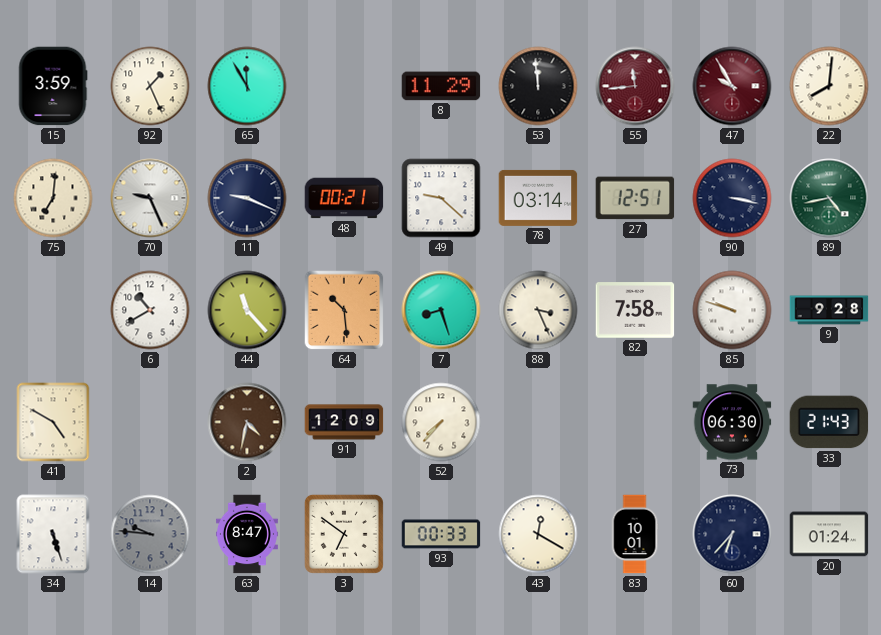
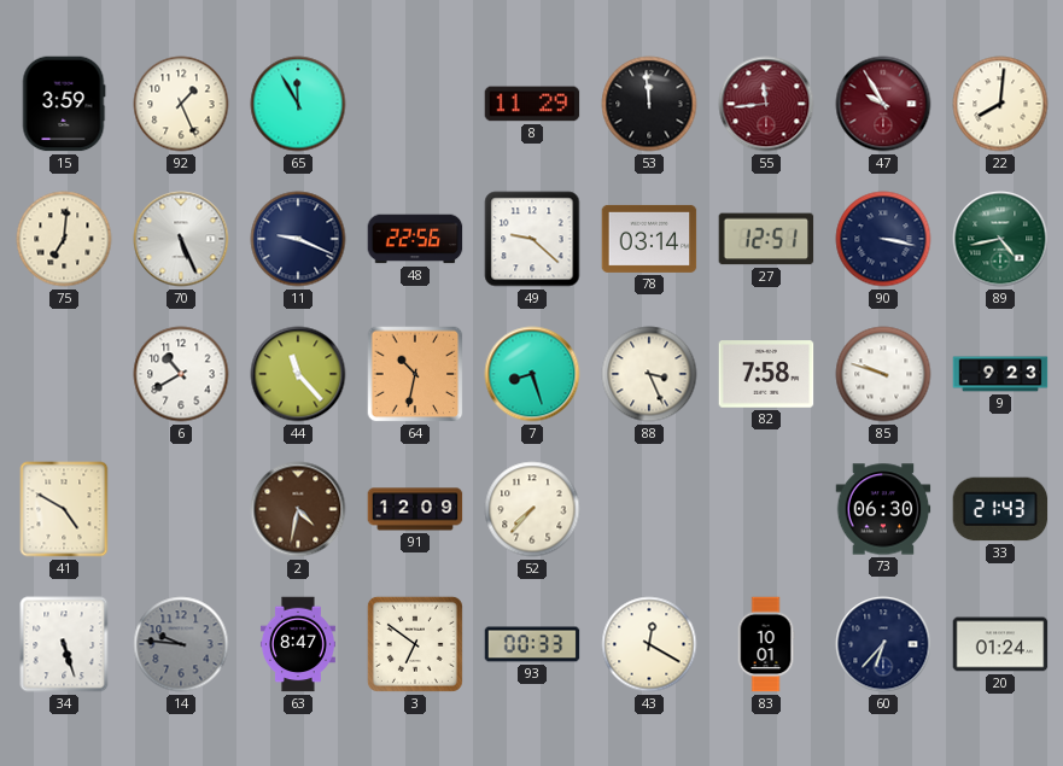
70: 9:26 -> 5:26 (181, 239)
48: 00:21 -> 22:56 (415, 239)
64: 10:29 -> 10:32 (415, 374)
9: 9:28 -> 9:23 (1000, 374)
